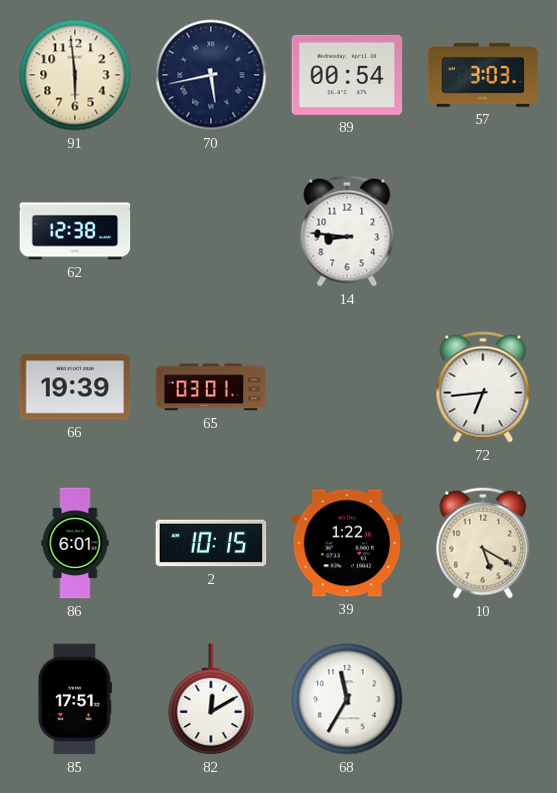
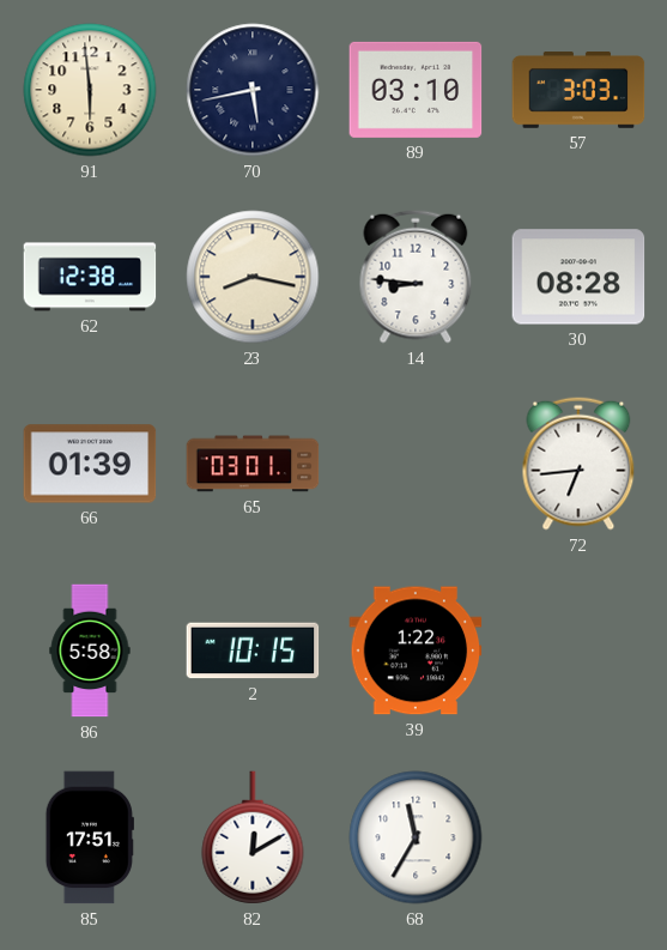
89: 00:54 -> 03:10 (416, 90)
23: none -> 8:17 (253, 277)
30: none -> 08:28 (578, 277)
66: 19:39 -> 01:39 (90, 464)
86: 6:01 -> 5:58 (90, 651)
10: 5:20 -> none (483, 543)
